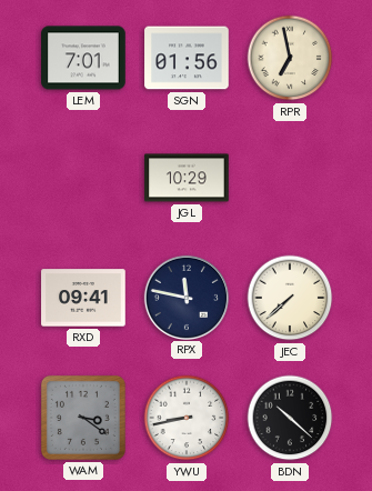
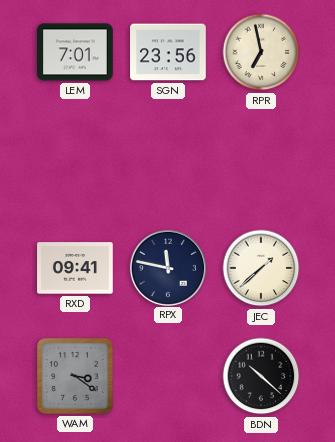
SGN: 01:56 -> 23:56 (168, 52)
JGL: 10:29 -> none (187, 178)
JEC: 7:38 -> 1:38 (261, 268)
YWU: 8:43 -> none (187, 418)
